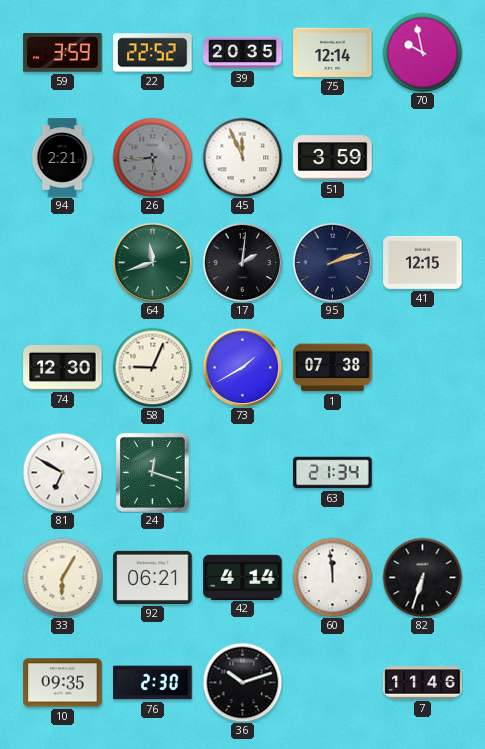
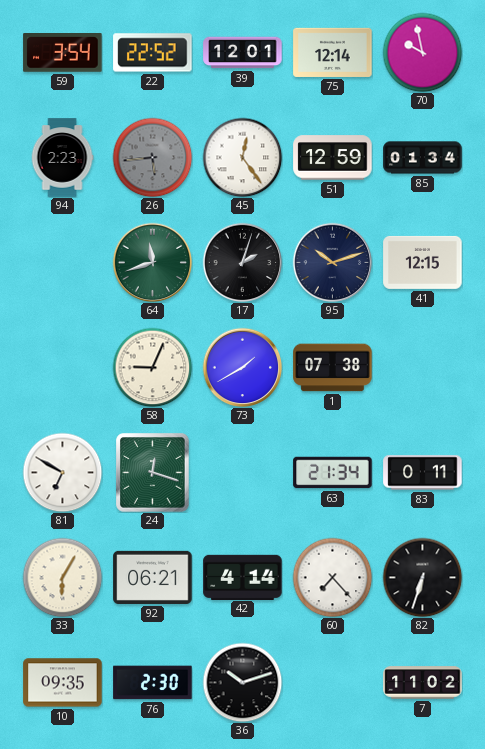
59: 3:59 -> 3:54 (63, 53)
39: 20:35 -> 12:01 (243, 53)
94: 2:21 -> 2:23 (62, 158)
45: 11:56 -> 12:24 (242, 157)
51: 3:59 -> 12:59 (333, 158)
85: none -> 01:34 (423, 158)
17: 2:01 -> 2:03 (242, 262)
95: 2:12 -> 10:12 (332, 262)
74: 12:30 -> none (63, 367)
83: none -> 0:11 (423, 473)
60: 11:59 -> 7:23 (332, 577)
7: 11:46 -> 11:02 (423, 683)
